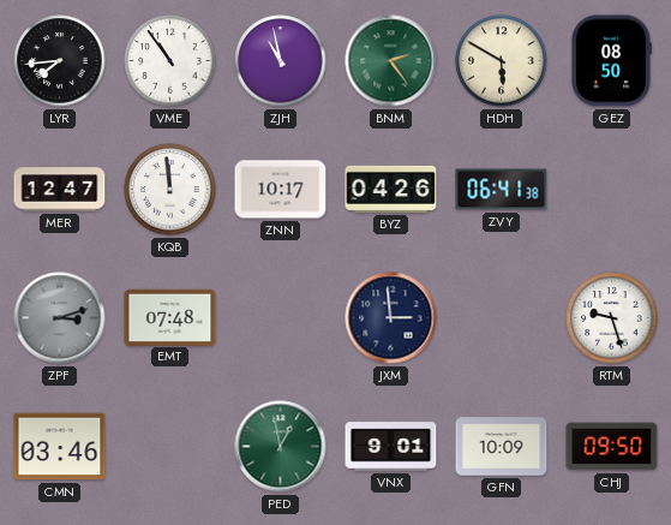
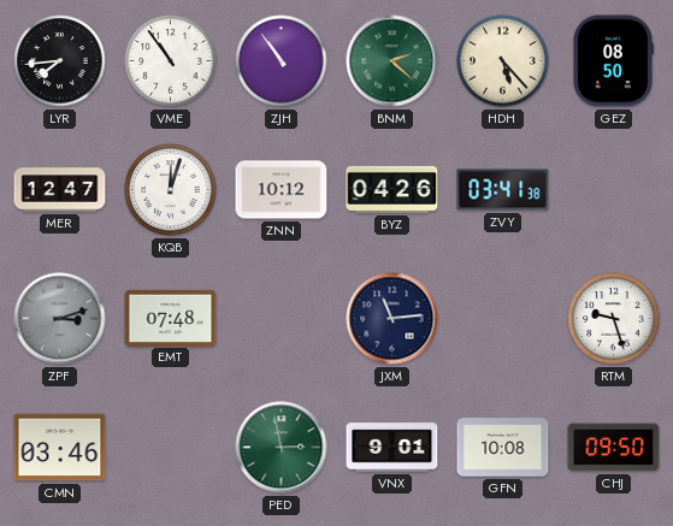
ZJH: 10:58 -> 10:54 (282, 61)
BNM: 2:24 -> 2:22 (392, 61)
HDH: 5:50 -> 5:23 (503, 61)
KQB: 11:59 -> 12:03 (171, 190)
ZNN: 10:17 -> 10:12 (282, 190)
ZVY: 06:41 -> 03:41 (503, 190)
JXM: 2:59 -> 11:14 (392, 319)
PED: 12:58 -> 2:58 (282, 448)
GFN: 10:09 -> 10:08 (503, 448)
